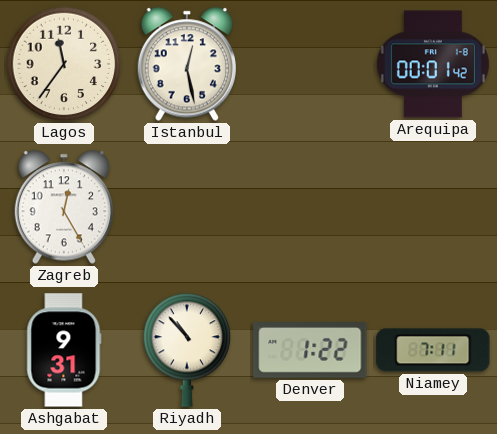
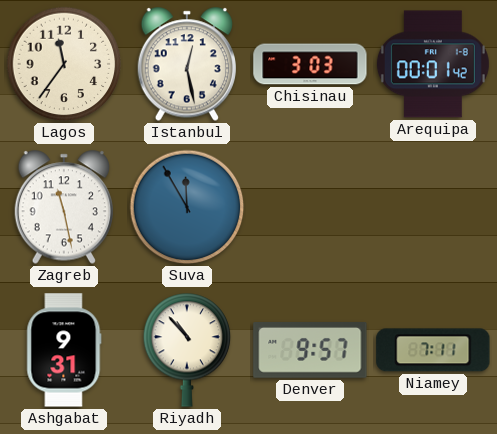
Chisinau: none -> 3:03 (310, 64)
Zagreb: 12:25 -> 11:28 (63, 207)
Suva: none -> 11:55 (187, 207)
Denver: 1:22 -> 9:57 (310, 351)
